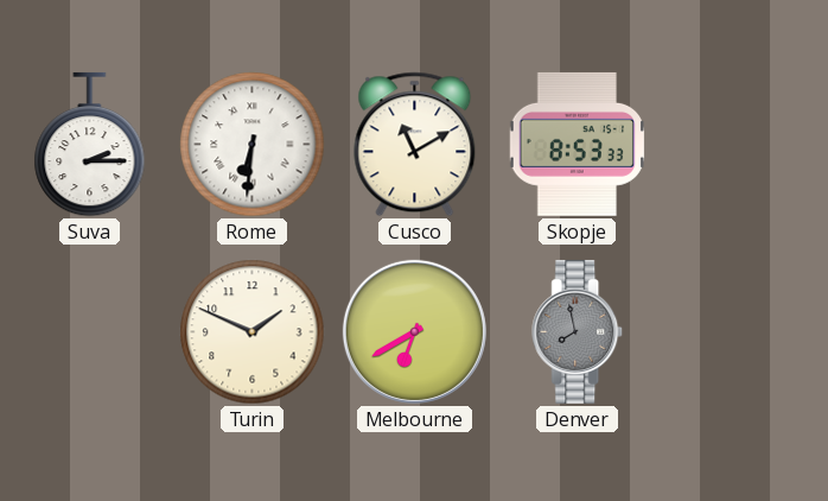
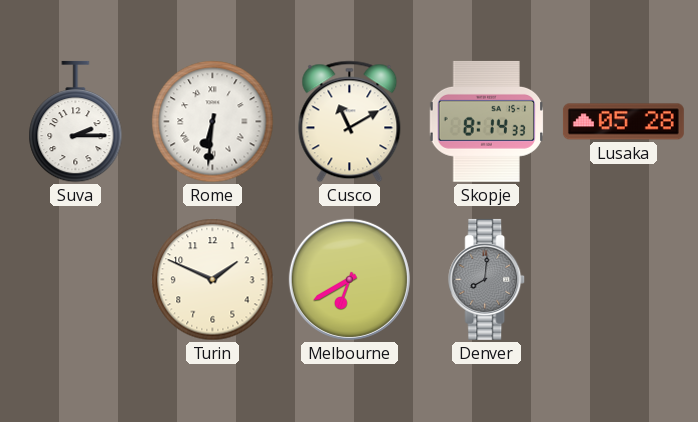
Skopje: 8:53 -> 8:14 (486, 121)
Lusaka: none -> 05:28 (623, 122)
Denver: 7:58 -> 8:01 (487, 279)
